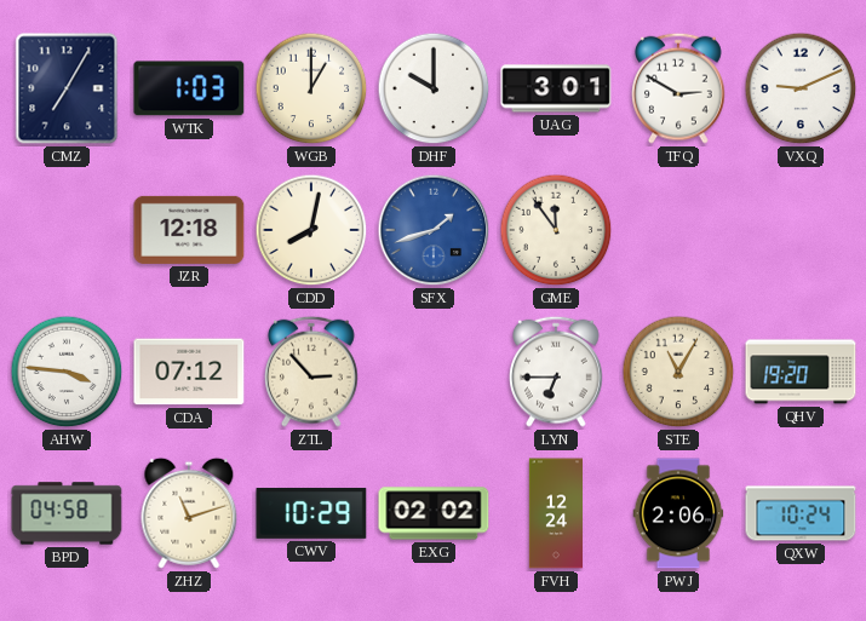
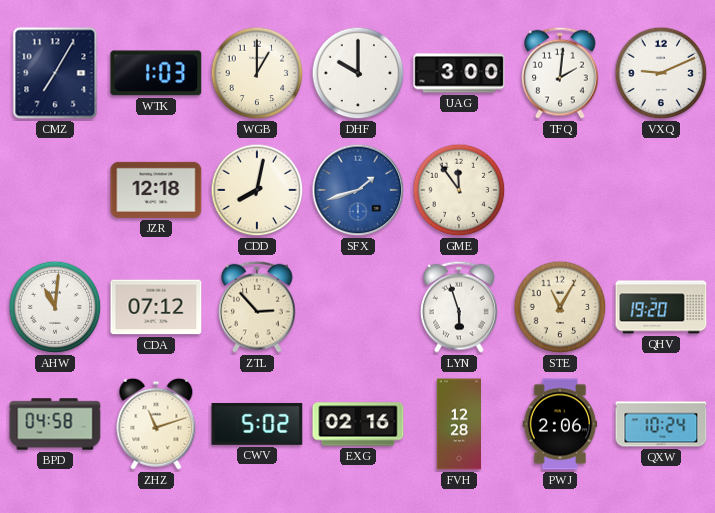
UAG: 3:01 -> 3:00 (459, 73)
TFQ: 2:50 -> 2:01 (561, 73)
AHW: 3:46 -> 11:01 (55, 307)
LYN: 6:45 -> 5:57 (460, 307)
CWV: 10:29 -> 5:02 (257, 424)
EXG: 02:02 -> 02:16 (358, 424)
FVH: 12:24 -> 12:28 (458, 424)
